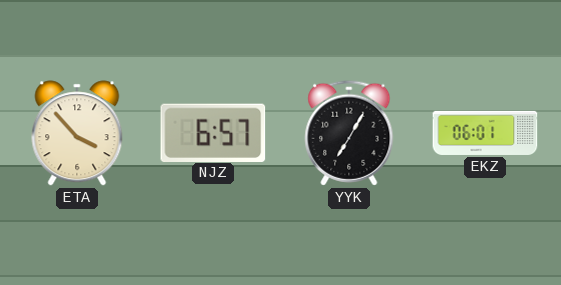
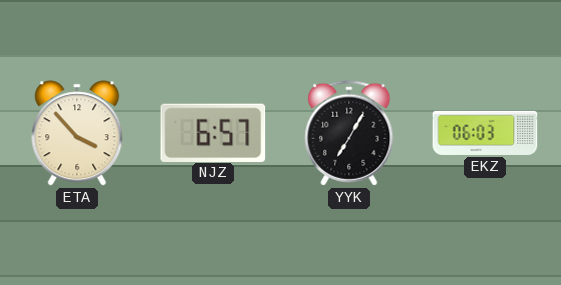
EKZ: 06:01 -> 06:03 (485, 133)
